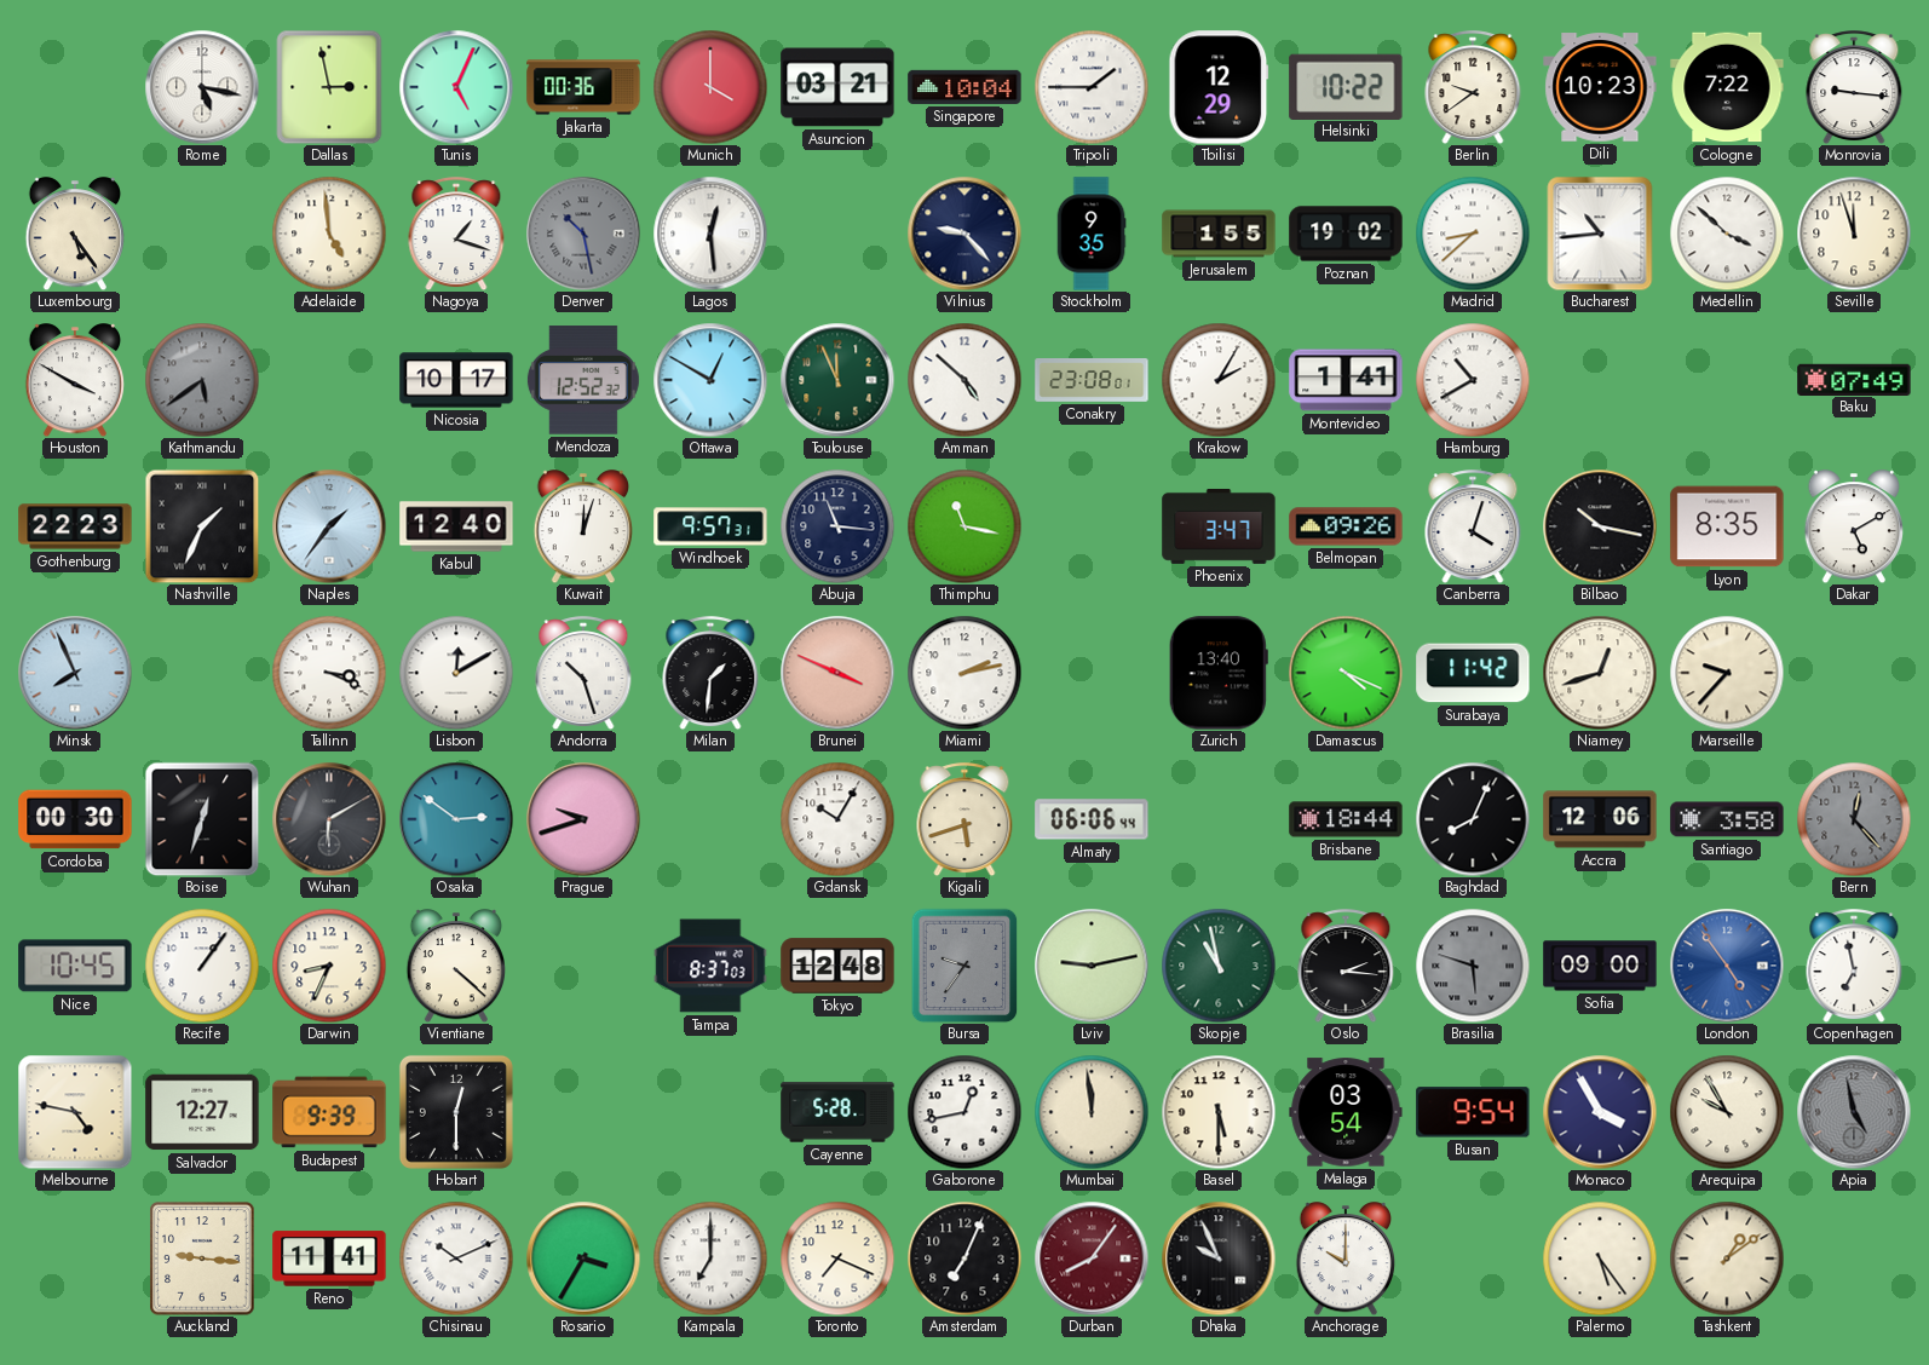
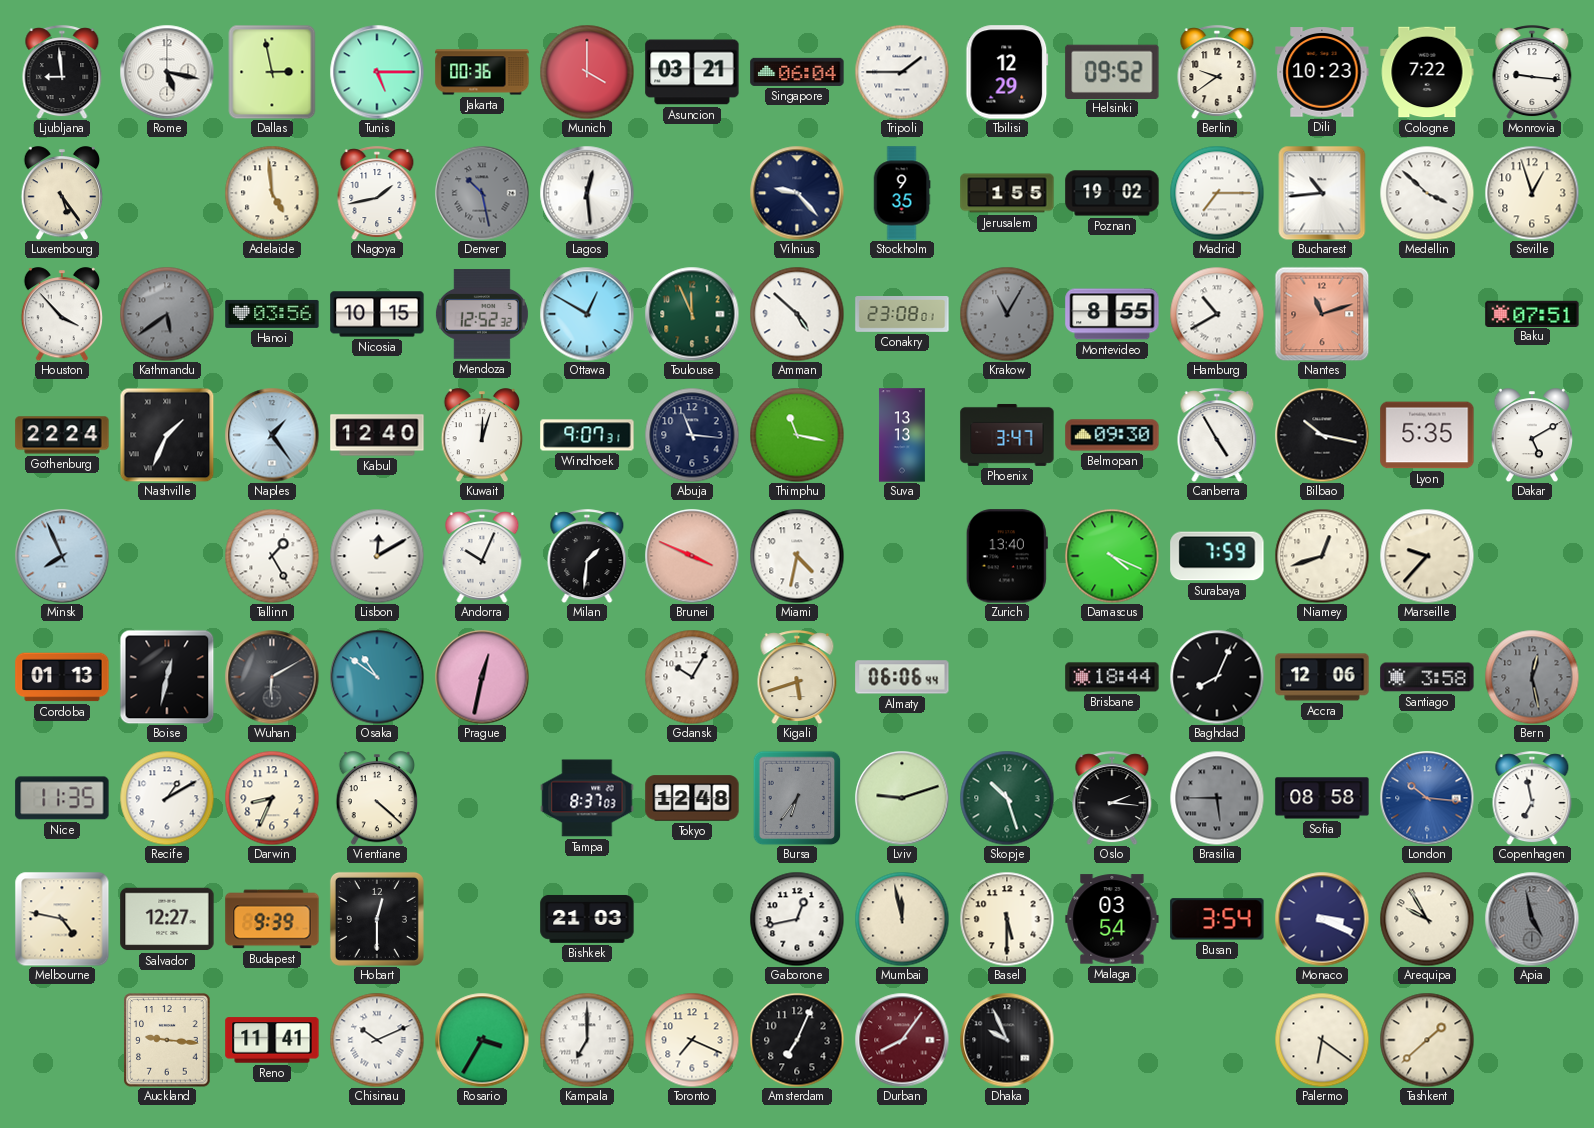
Ljubljana: none -> 8:59 (62, 72)
Tunis: 5:04 -> 5:15 (377, 72)
Singapore: 10:04 -> 06:04 (797, 72)
Helsinki: 10:22 -> 09:52 (1112, 71)
Nagoya: 1:18 -> 1:43 (377, 193)
Madrid: 8:38 -> 7:15 (1217, 193)
Seville: 11:57 -> 12:57 (1532, 193)
Houston: 3:50 -> 3:53 (61, 314)
Hanoi: none -> 03:56 (272, 314)
Nicosia: 10:17 -> 10:15 (377, 314)
Krakow: 2:05 -> 11:05 (1007, 314)
Krakow dial: white -> grey (1007, 314)
Montevideo: 1:41 -> 8:55 (1112, 314)
Nantes: none -> 11:12 (1322, 314)
Baku: 07:49 -> 07:51 (1532, 313)
Gothenburg: 22:23 -> 22:24 (62, 435)
Naples: 1:36 -> 1:24 (272, 435)
Windhoek: 9:57 -> 9:07 (587, 435)
Suva: none -> 13:13 (902, 435)
Belmopan: 09:26 -> 09:30 (1112, 435)
Canberra: 4:03 -> 4:55 (1217, 435)
Lyon: 8:35 -> 5:35 (1427, 435)
Tallinn: 3:19 -> 1:25 (272, 556)
Andorra: 10:27 -> 10:04 (482, 556)
Miami: 2:13 -> 4:32 (797, 556)
Surabaya: 11:42 -> 7:59 (1217, 556)
Cordoba: 00:30 -> 01:13 (62, 677)
Boise: 12:33 -> 12:32 (167, 677)
Osaka: 2:51 -> 10:51 (377, 677)
Prague: 9:42 -> 12:32 (482, 677)
Bern: 12:23 -> 12:28 (1532, 677)
Nice: 10:45 -> 11:35 (62, 798)
Recife: 1:06 -> 1:10 (167, 798)
Bursa: 9:36 -> 6:36 (797, 798)
Lviv: 9:13 -> 9:12 (902, 798)
Skopje: 10:58 -> 10:27 (1007, 798)
Brasilia: 5:48 -> 5:45 (1217, 798)
Sofia: 09:00 -> 08:58 (1322, 798)
London: 4:54 -> 10:16 (1427, 798)
Bishkek: none -> 21:03 (587, 919)
Cayenne: 5:28 -> none (837, 1112)
Mumbai: 11:59 -> 11:58 (902, 919)
Busan: 9:54 -> 3:54 (1217, 919)
Monaco: 3:55 -> 3:19 (1322, 919)
Anchorage: 10:00 -> none (1344, 1259)
Palermo: 5:24 -> 6:21 (1322, 1040)
Tashkent: 1:09 -> 1:38 (1427, 1040)
